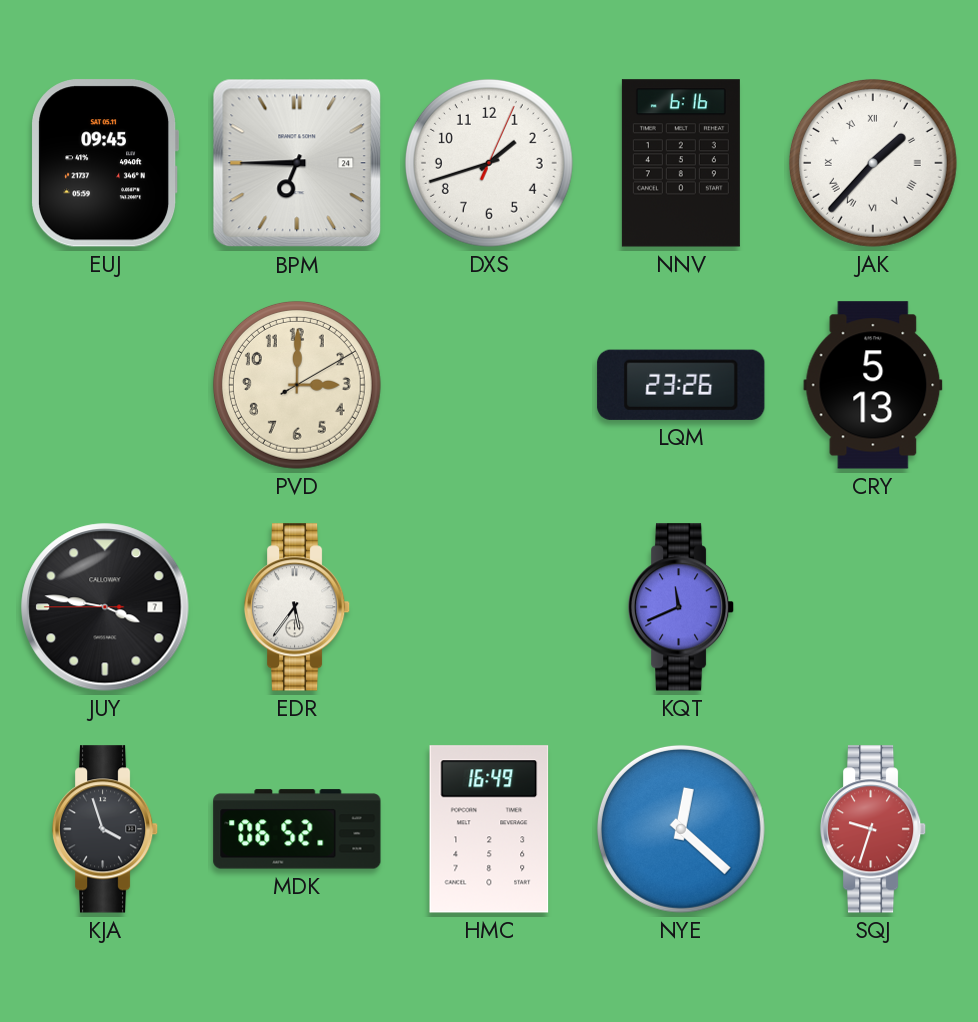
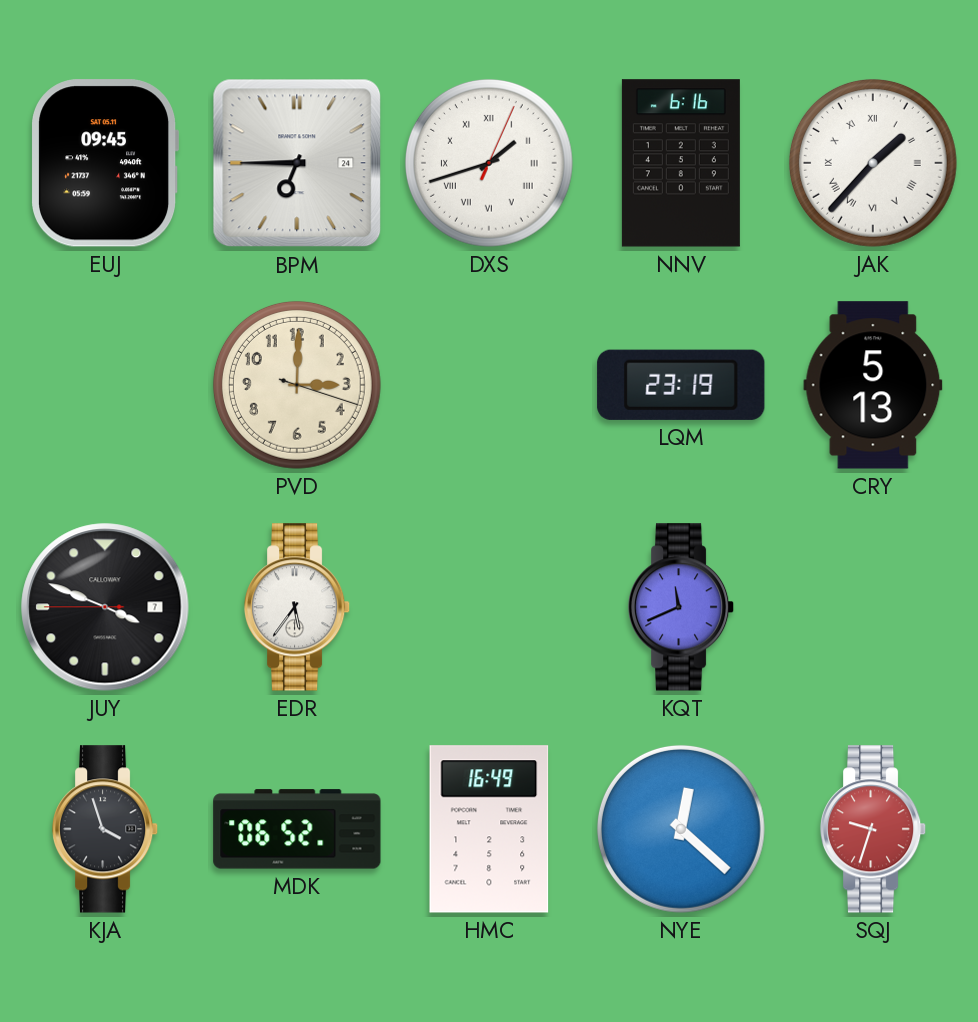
DXS numerals: Arabic -> Roman (489, 163)
PVD: 3:00:10 -> 3:00:18 (297, 385)
LQM: 23:26 -> 23:19 (681, 385)
JUY: 3:46 -> 3:48 (105, 607)
